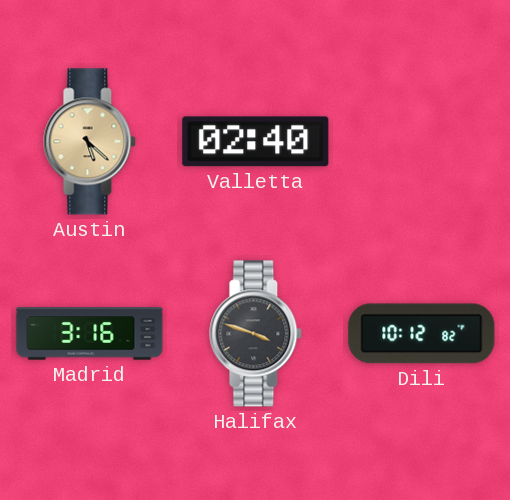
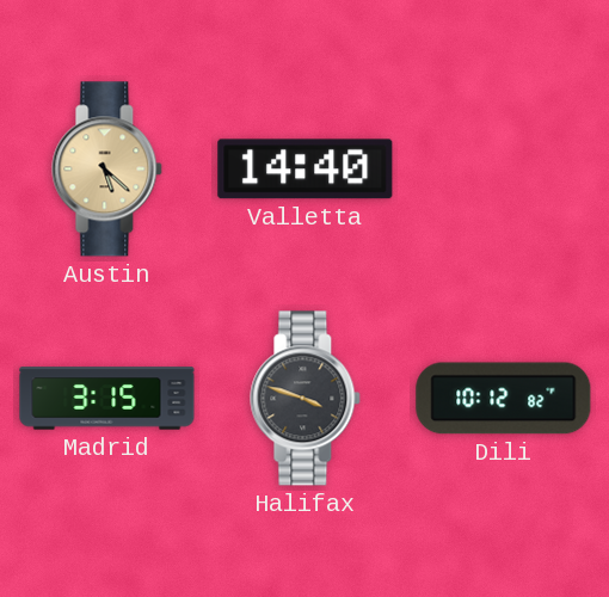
Valletta: 02:40 -> 14:40 (306, 170)
Madrid: 3:16 -> 3:15 (107, 399)
